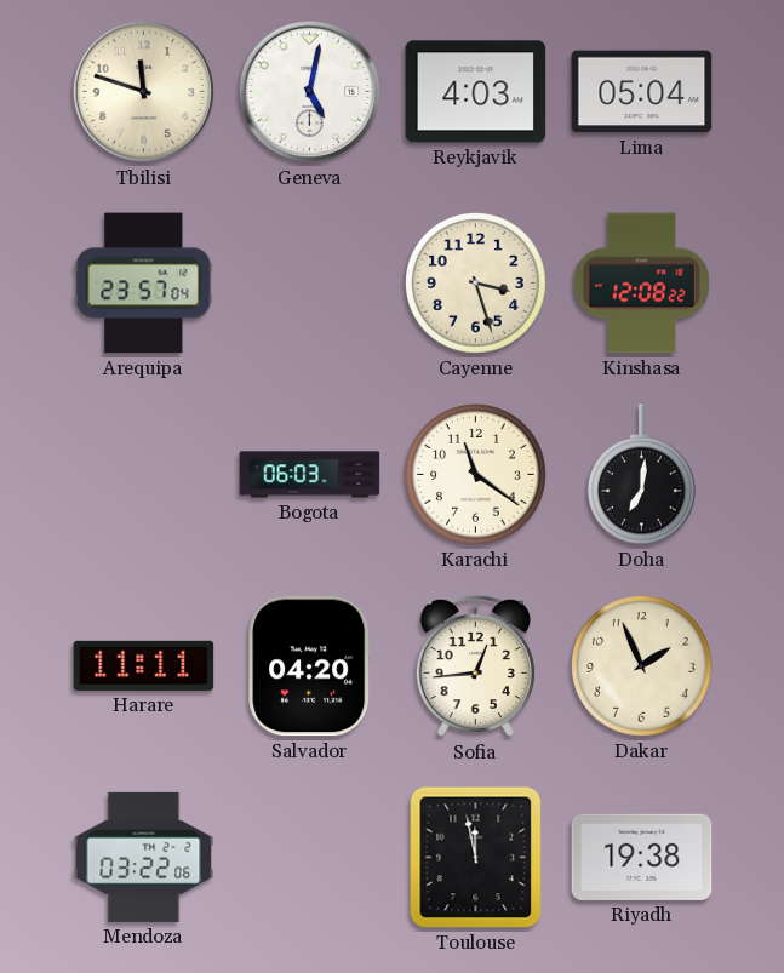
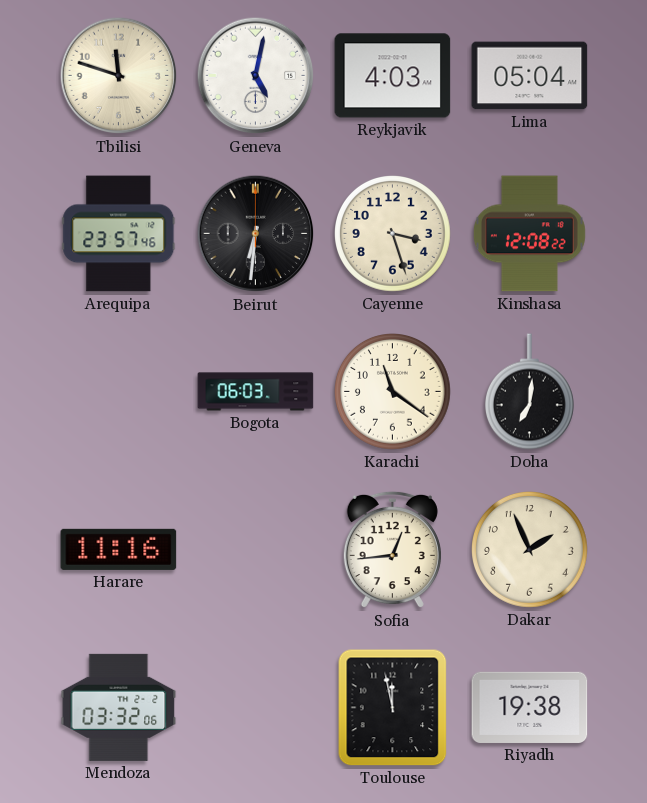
Arequipa: 23:57:04 -> 23:57:46 (119, 234)
Beirut: none -> 6:31 (256, 234)
Harare: 11:11 -> 11:16 (119, 549)
Salvador: 04:20 -> none (310, 666)
Mendoza: 03:22 -> 03:32 (119, 707)
